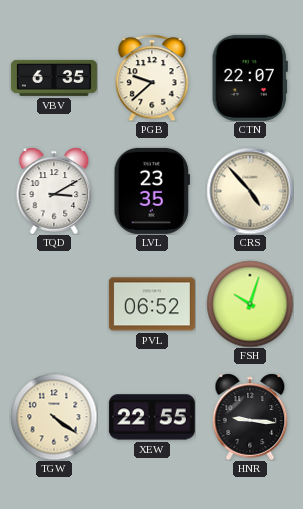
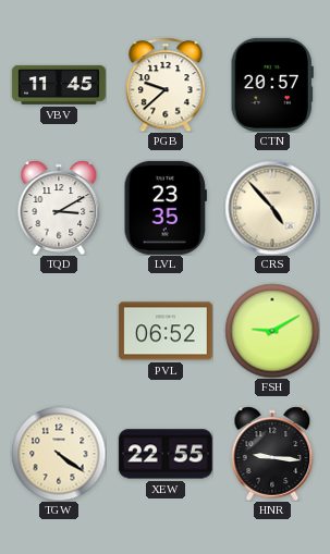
VBV: 6:35 -> 11:45 (59, 85)
CTN: 22:07 -> 20:57 (272, 85)
FSH: 10:03 -> 9:10 (272, 331)
